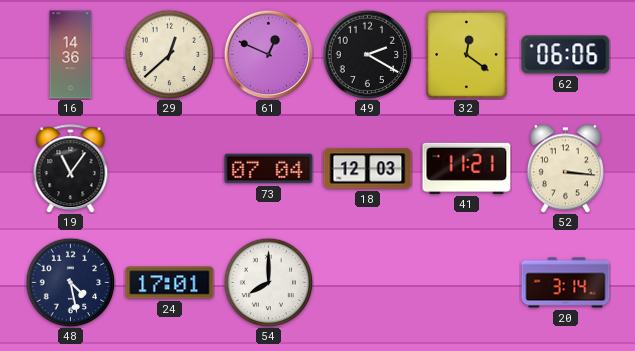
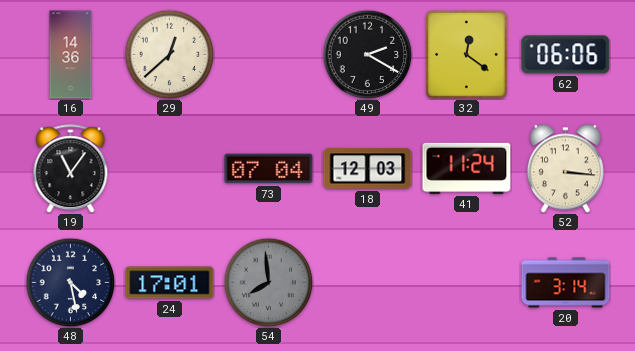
61: 12:49 -> none (268, 54)
41: 11:21 -> 11:24 (467, 168)
54: 8:00 -> 7:59 (268, 282)
54 dial: white -> grey (268, 282)
